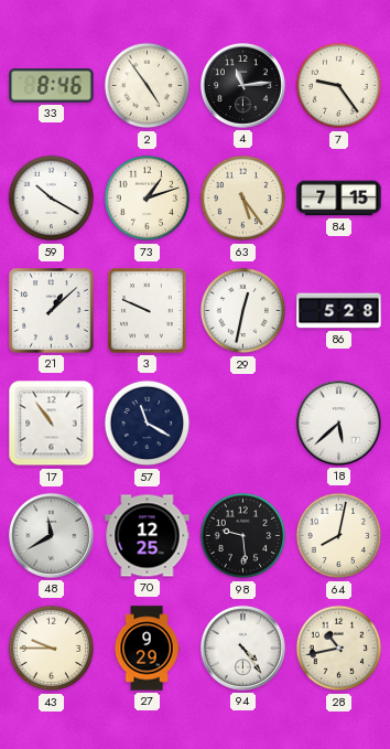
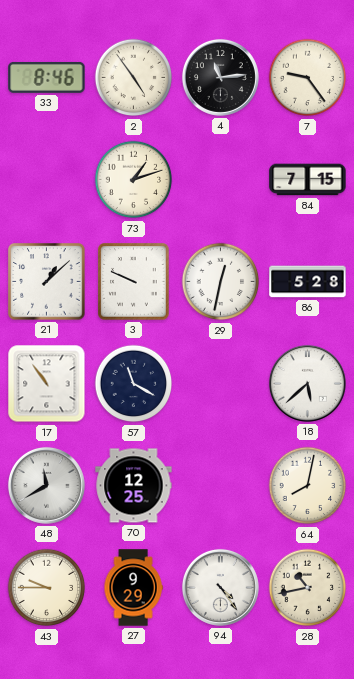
59: 10:20 -> none (52, 199)
63: 5:24 -> none (243, 199)
98: 9:29 -> none (243, 536)
